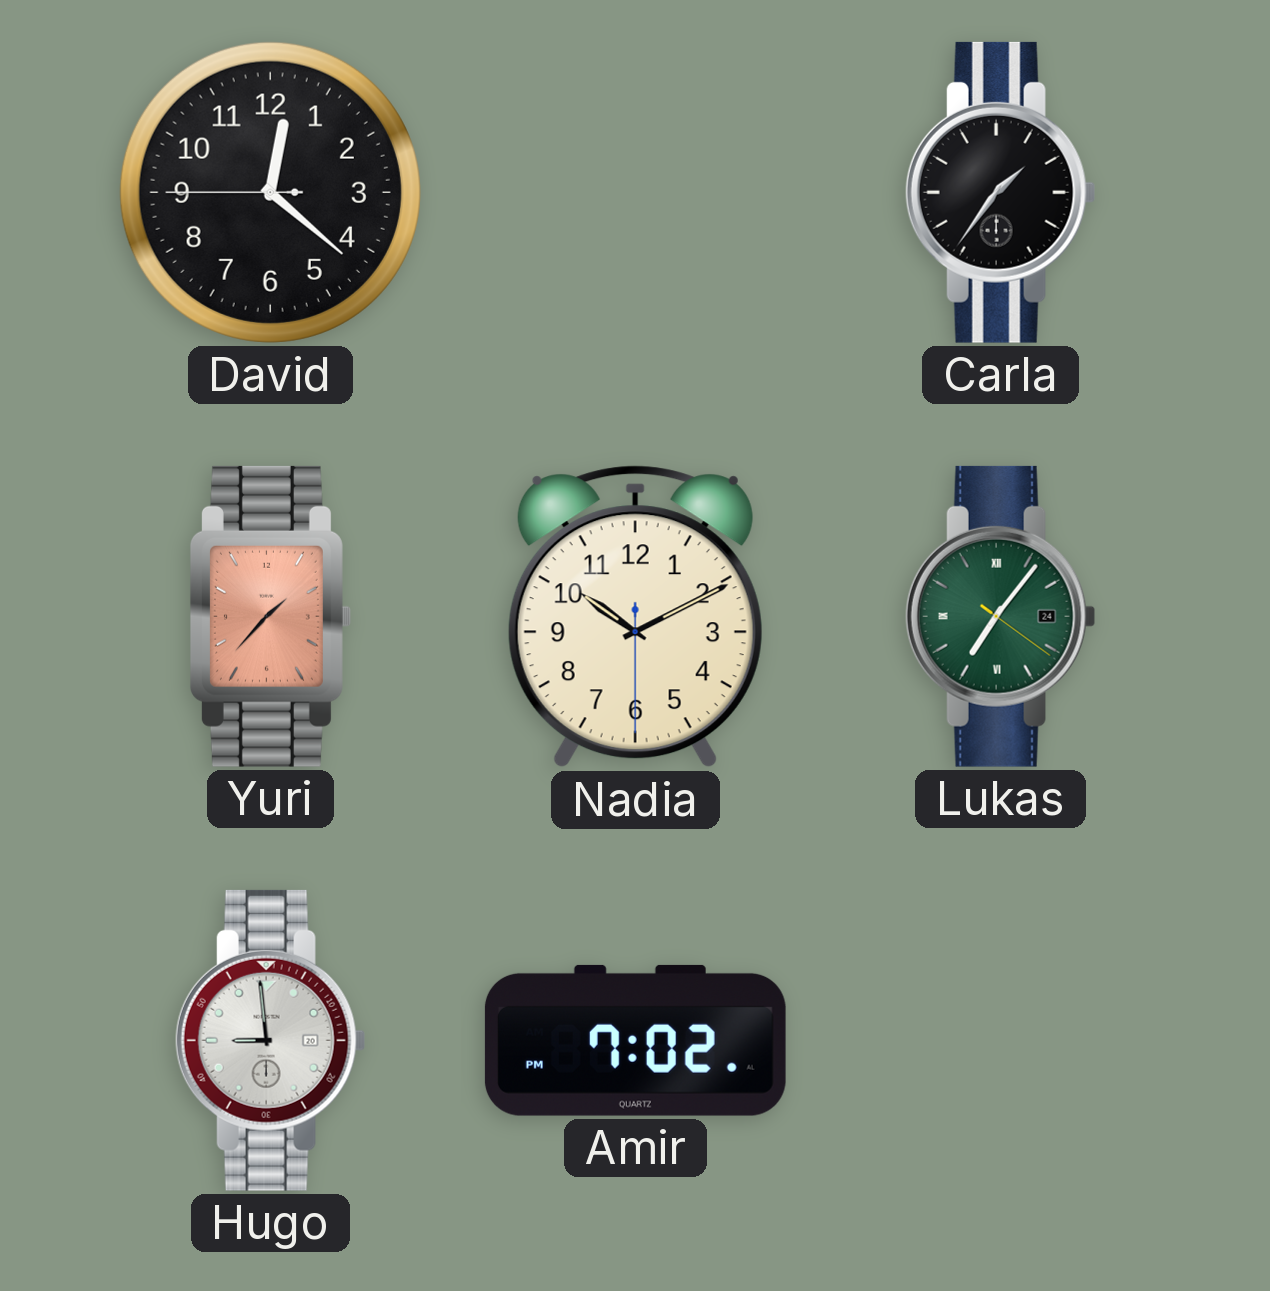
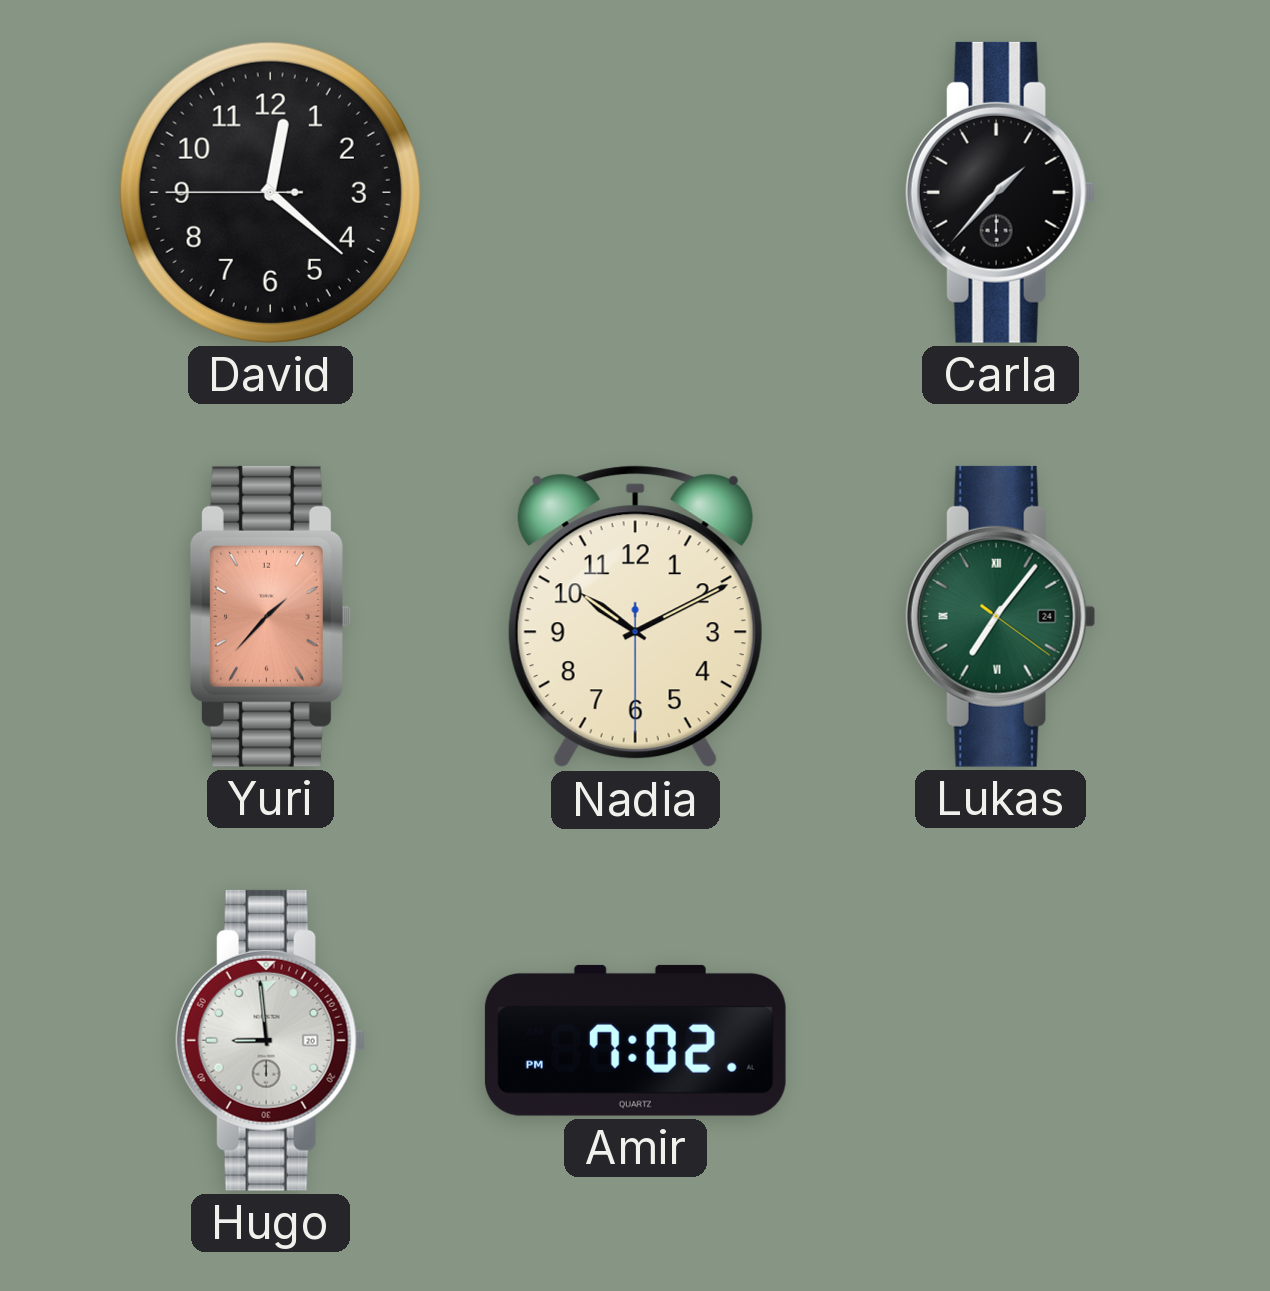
Carla: 1:36 -> 1:37 (1000, 192)
